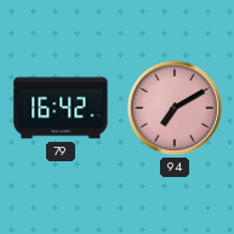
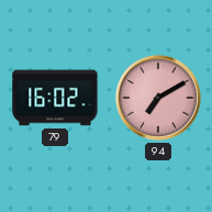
79: 16:42 -> 16:02 (55, 98)
